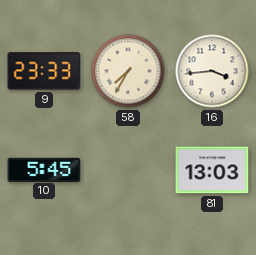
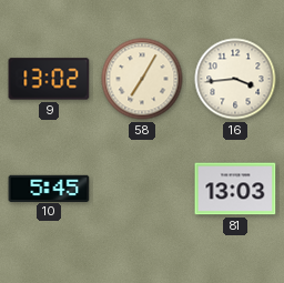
9: 23:33 -> 13:02 (49, 79)
58: 7:35 -> 7:05 (142, 79)
